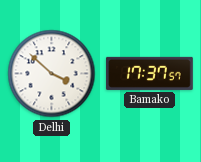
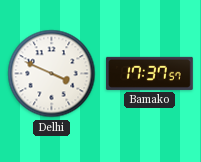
Delhi: 3:52 -> 3:49 (52, 74)
